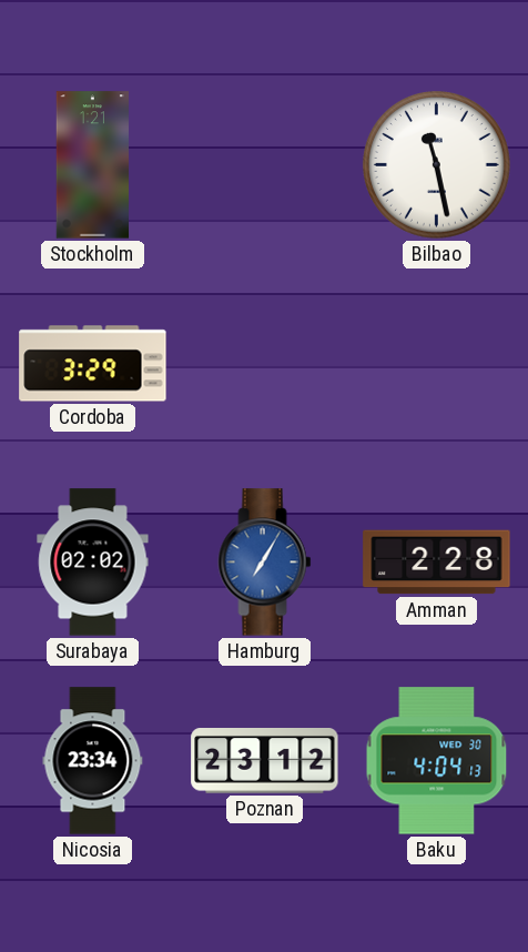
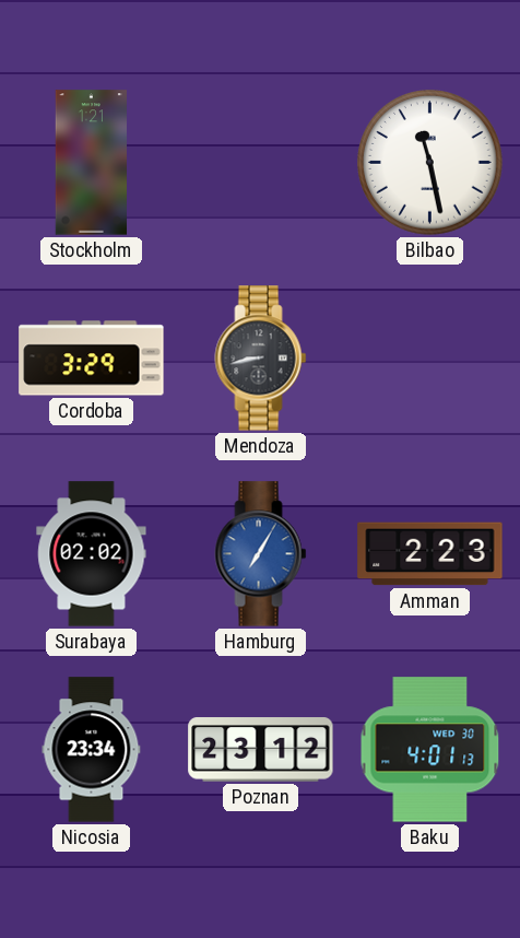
Mendoza: none -> 8:43 (261, 359)
Amman: 2:28 -> 2:23 (430, 554)
Baku: 4:04 -> 4:01 (430, 750)
